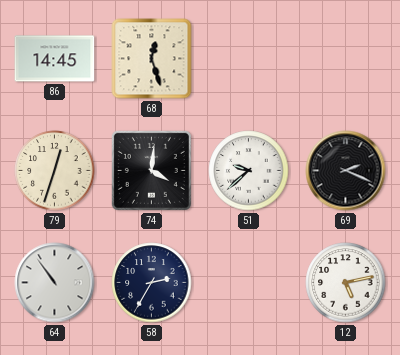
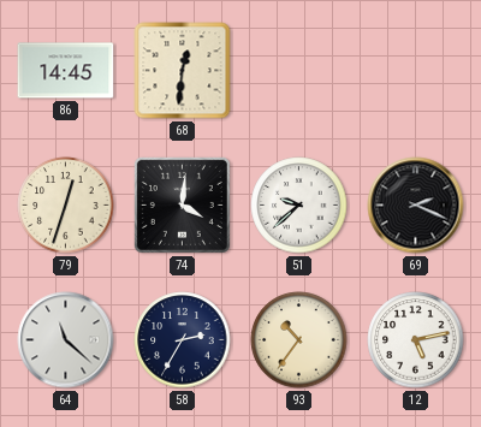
68: 12:27 -> 12:31 (183, 71)
64: 10:54 -> 11:22 (66, 340)
93: none -> 10:36 (299, 340)
